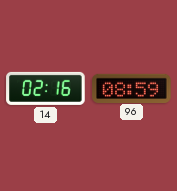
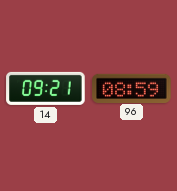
14: 02:16 -> 09:21 (46, 88)
